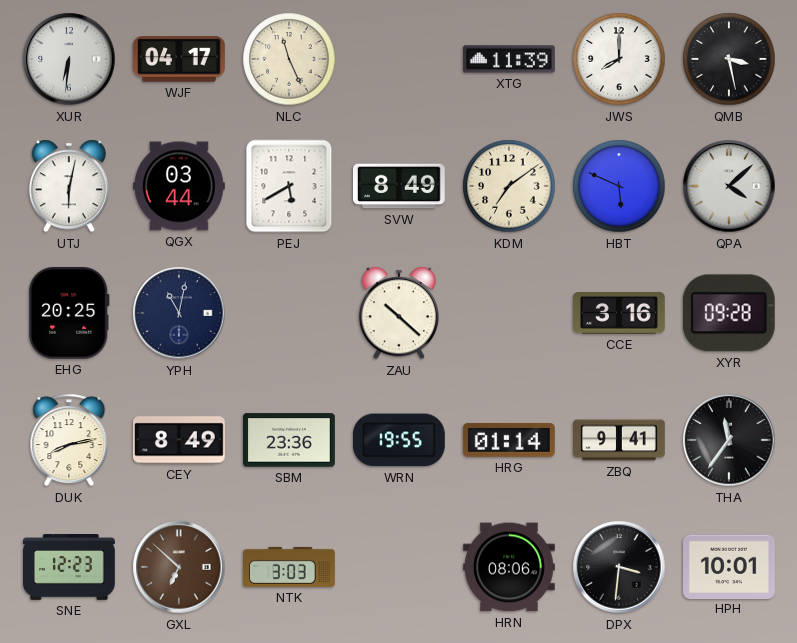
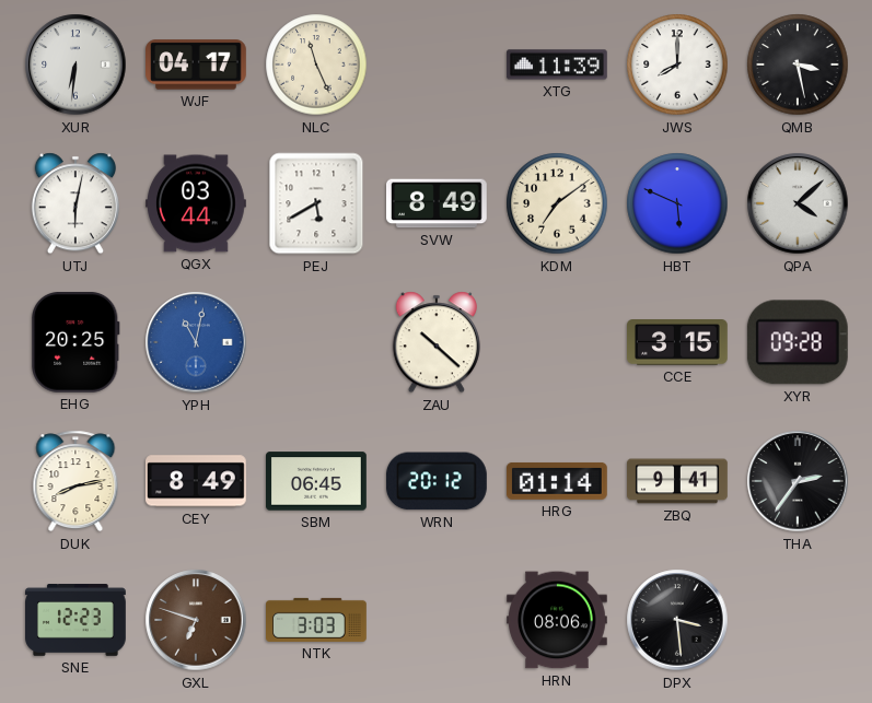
YPH dial: navy -> blue (196, 342)
CCE: 3:16 -> 3:15 (678, 343)
SBM: 23:36 -> 06:45 (317, 481)
WRN: 19:55 -> 20:12 (437, 481)
THA: 11:36 -> 2:36 (798, 481)
GXL: 6:52 -> 6:48 (196, 620)
DPX: 3:31 -> 3:29 (677, 620)
HPH: 10:01 -> none (730, 566)
